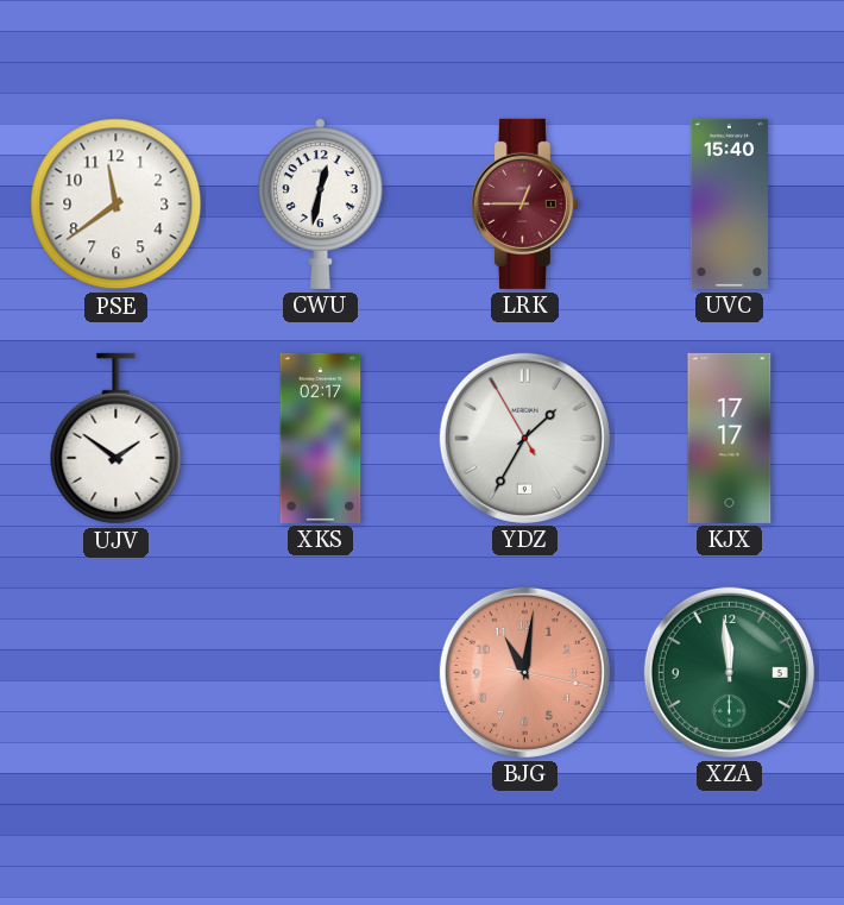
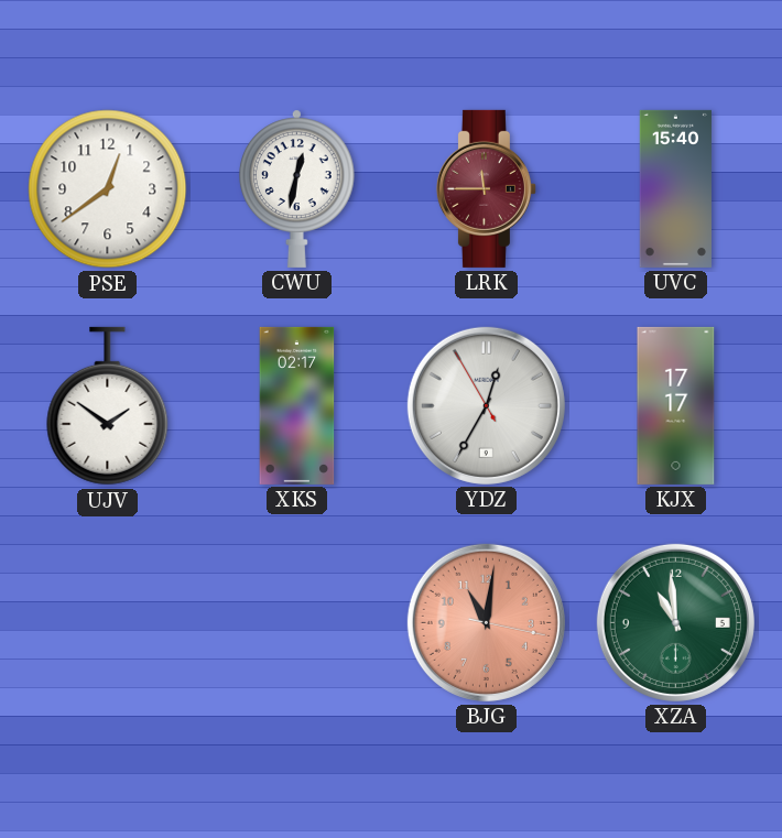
PSE: 11:39 -> 12:39 (108, 189)
LRK: 12:45 -> 11:45 (486, 188)
YDZ: 1:34 -> 12:34 (486, 405)
XZA: 11:59 -> 10:59 (675, 622)
